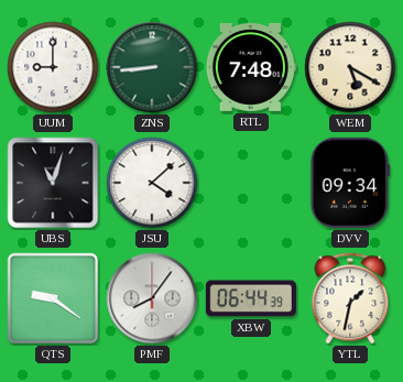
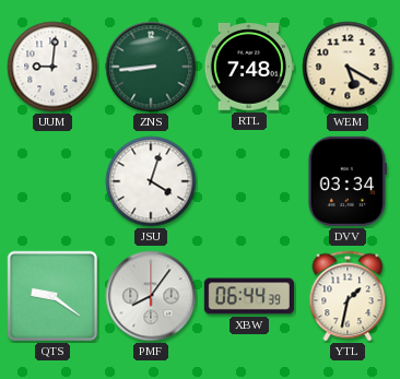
UUM: 9:00 -> 9:01 (52, 67)
UBS: 11:03 -> none (53, 183)
JSU: 4:08 -> 4:03 (151, 181)
DVV: 09:34 -> 03:34 (348, 181)
